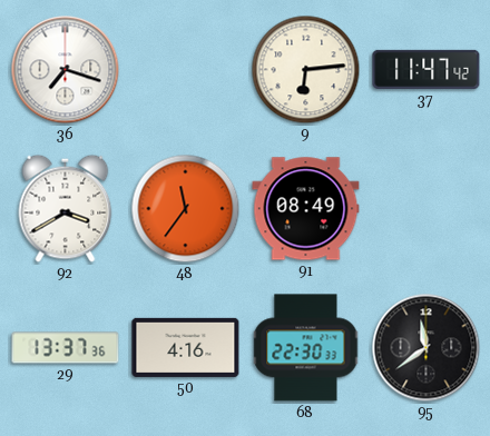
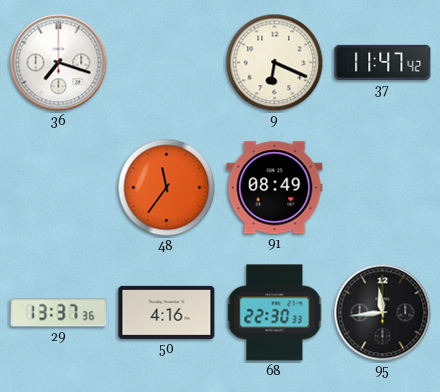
9: 6:14 -> 6:19 (275, 63)
92: 3:40 -> none (66, 208)
95: 11:39 -> 11:44 (383, 313)
